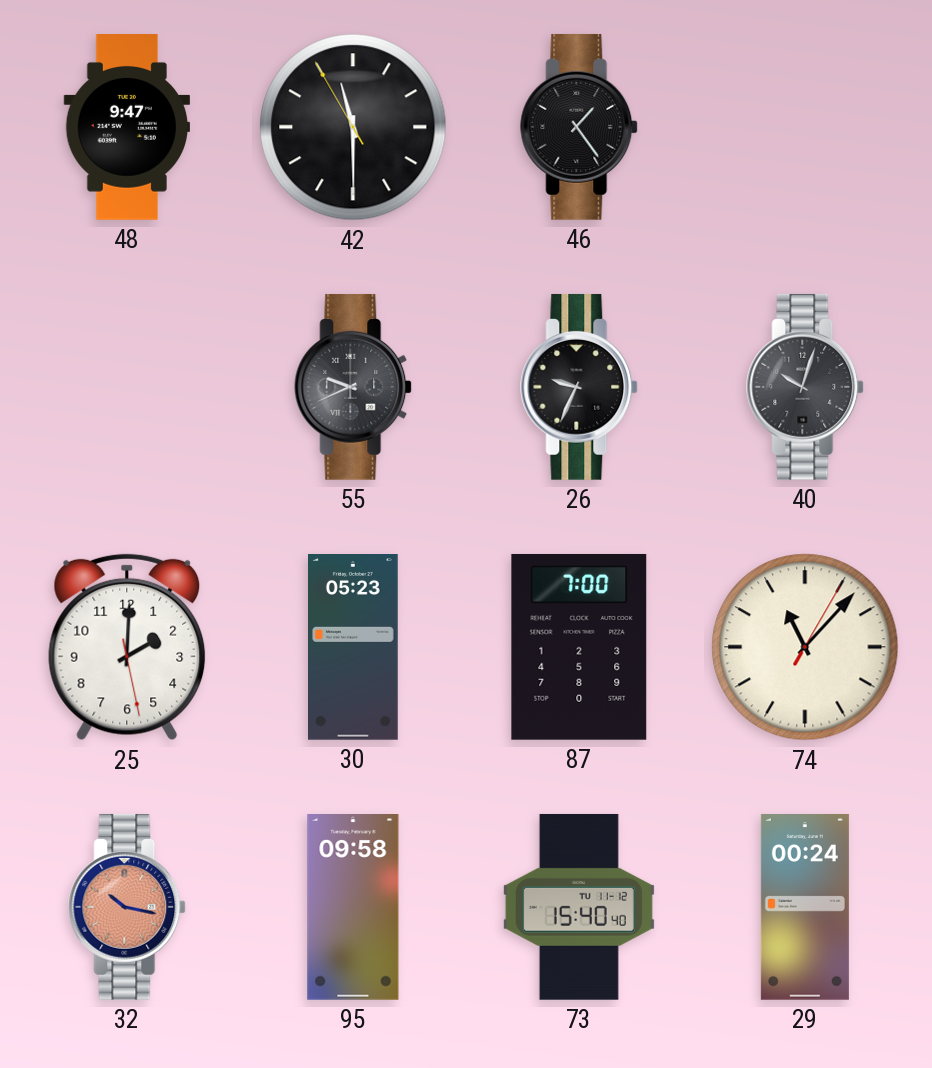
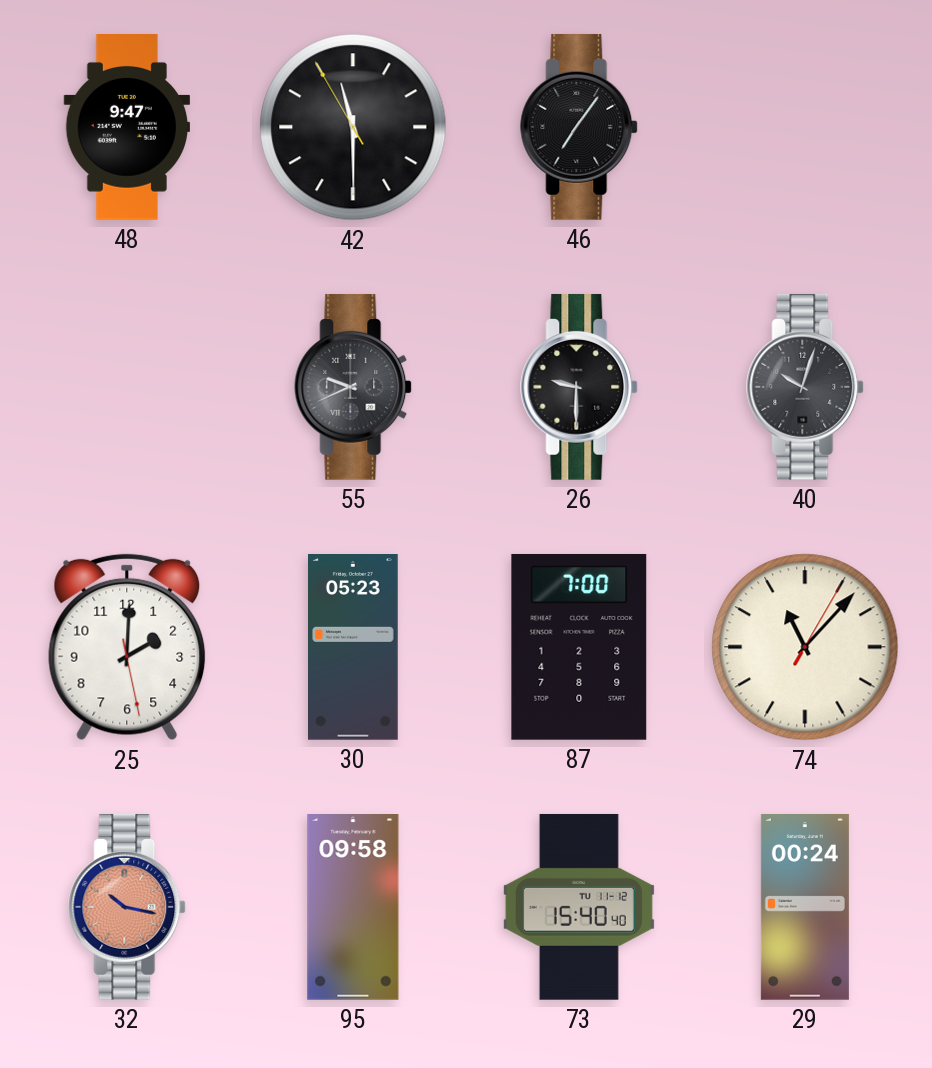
46: 1:24 -> 7:06 (580, 127)
26: 9:34 -> 9:30 (580, 387)
